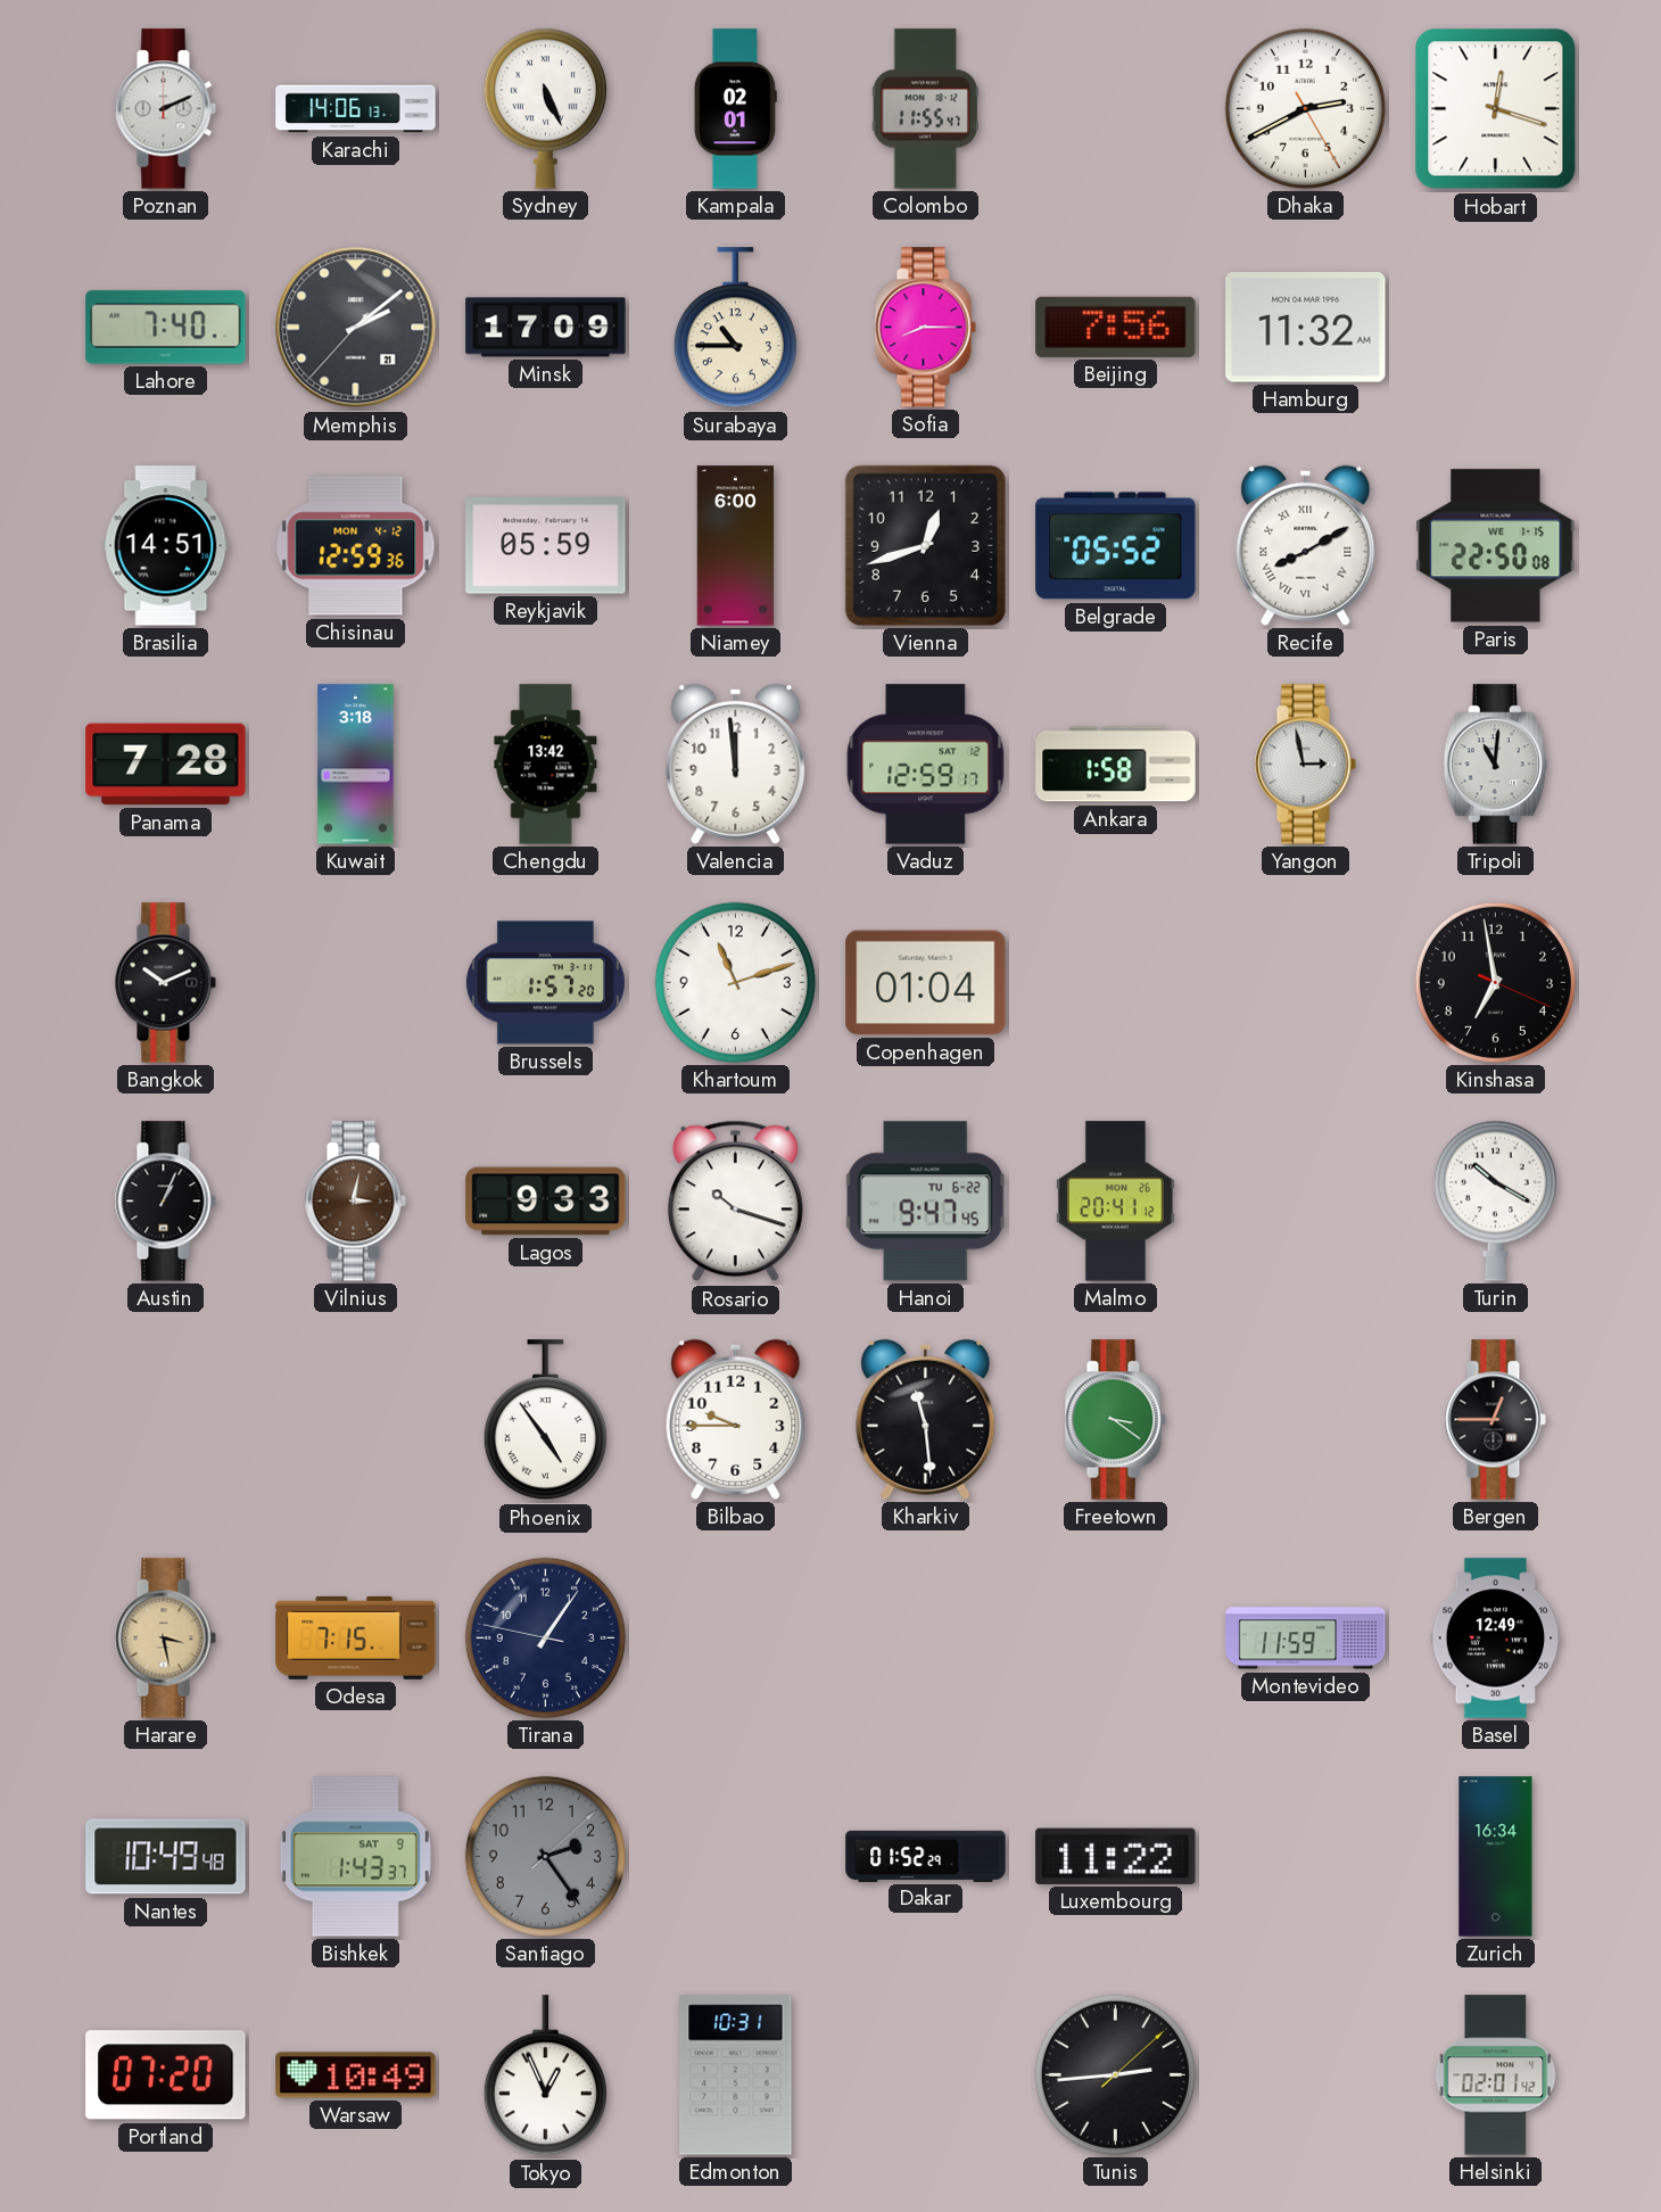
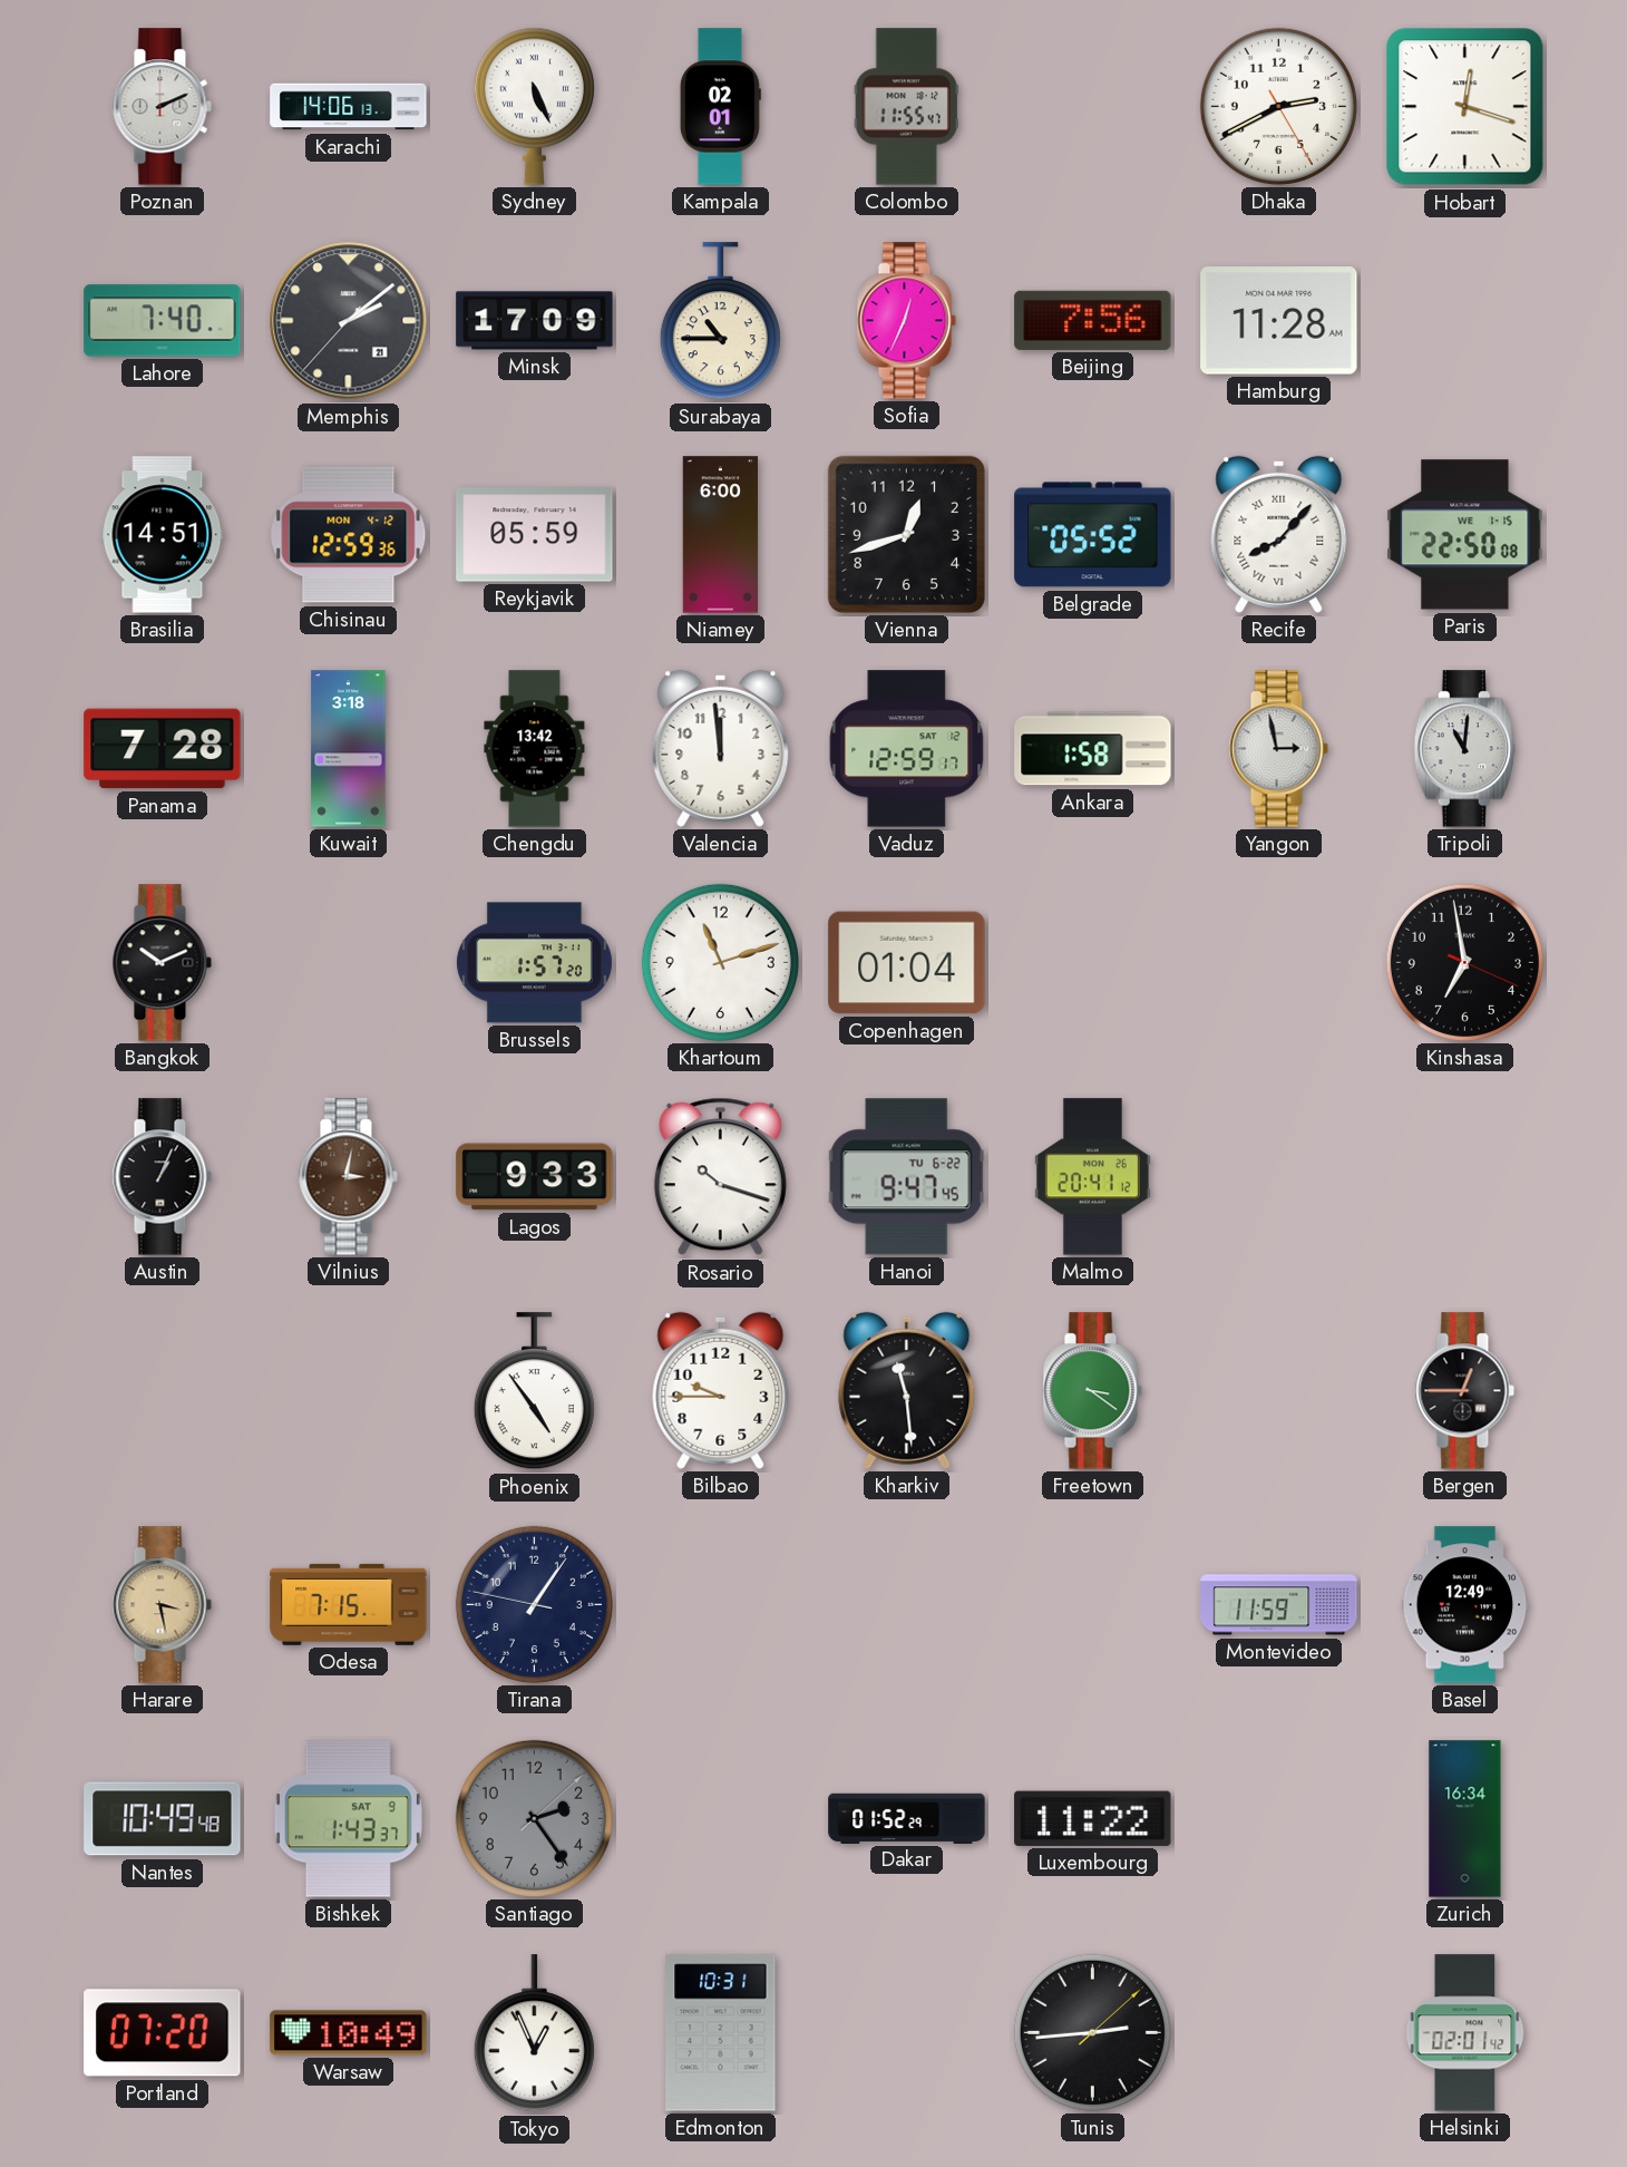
Sofia: 8:15 -> 12:34 (906, 321)
Hamburg: 11:32 -> 11:28 (1279, 321)
Recife: 8:10 -> 8:07 (1279, 534)
Turin: 10:20 -> none (1495, 1200)
